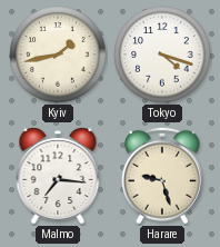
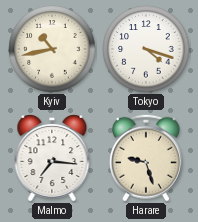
Kyiv: 1:43 -> 10:43 (52, 49)
